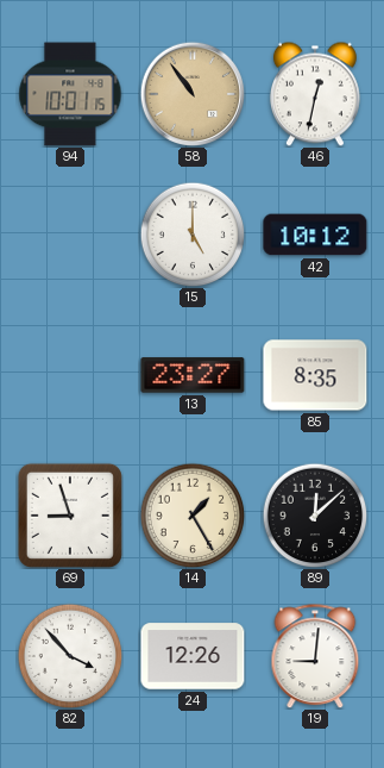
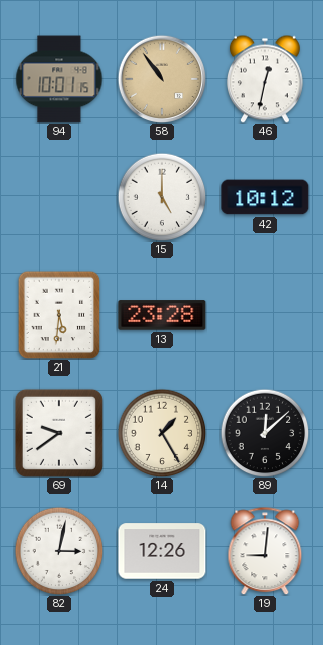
21: none -> 5:31 (59, 315)
13: 23:27 -> 23:28 (162, 315)
85: 8:35 -> none (315, 375)
69: 8:57 -> 9:39 (59, 433)
82: 3:53 -> 3:02 (59, 551)
